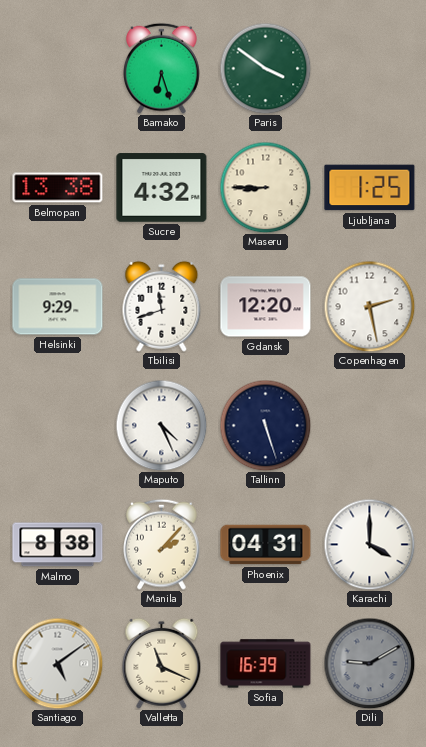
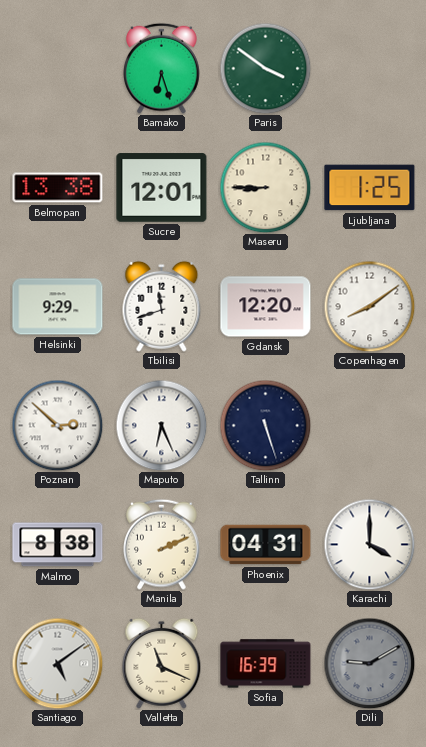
Sucre: 4:32 -> 12:01 (162, 188)
Copenhagen: 2:28 -> 8:09 (369, 306)
Poznan: none -> 2:52 (57, 425)
Maputo: 4:26 -> 6:26 (161, 425)
Manila: 2:07 -> 2:11 (162, 544)
